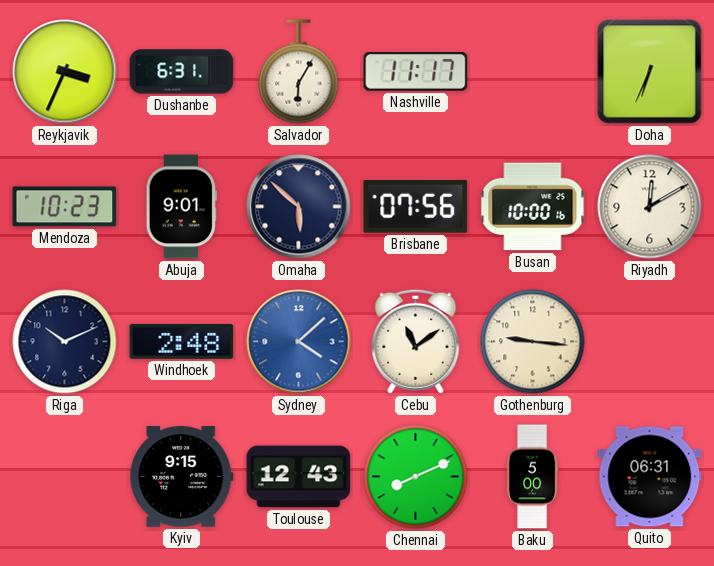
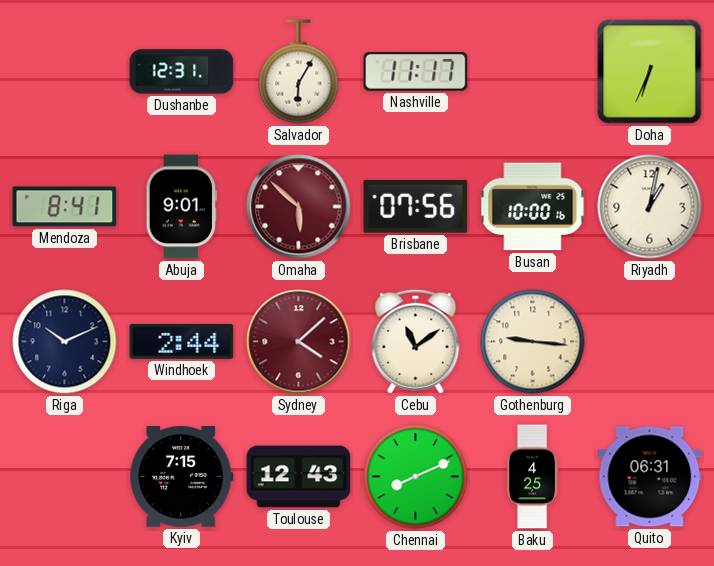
Reykjavik: 3:34 -> none (65, 72)
Dushanbe: 6:31 -> 12:31 (182, 72)
Mendoza: 10:23 -> 8:41 (65, 207)
Omaha dial: navy -> burgundy (299, 207)
Riyadh: 12:10 -> 1:02 (650, 207)
Windhoek: 2:48 -> 2:44 (182, 341)
Sydney dial: blue -> burgundy (299, 342)
Kyiv: 9:15 -> 7:15 (182, 477)
Baku: 5:00 -> 4:25 (532, 477)
